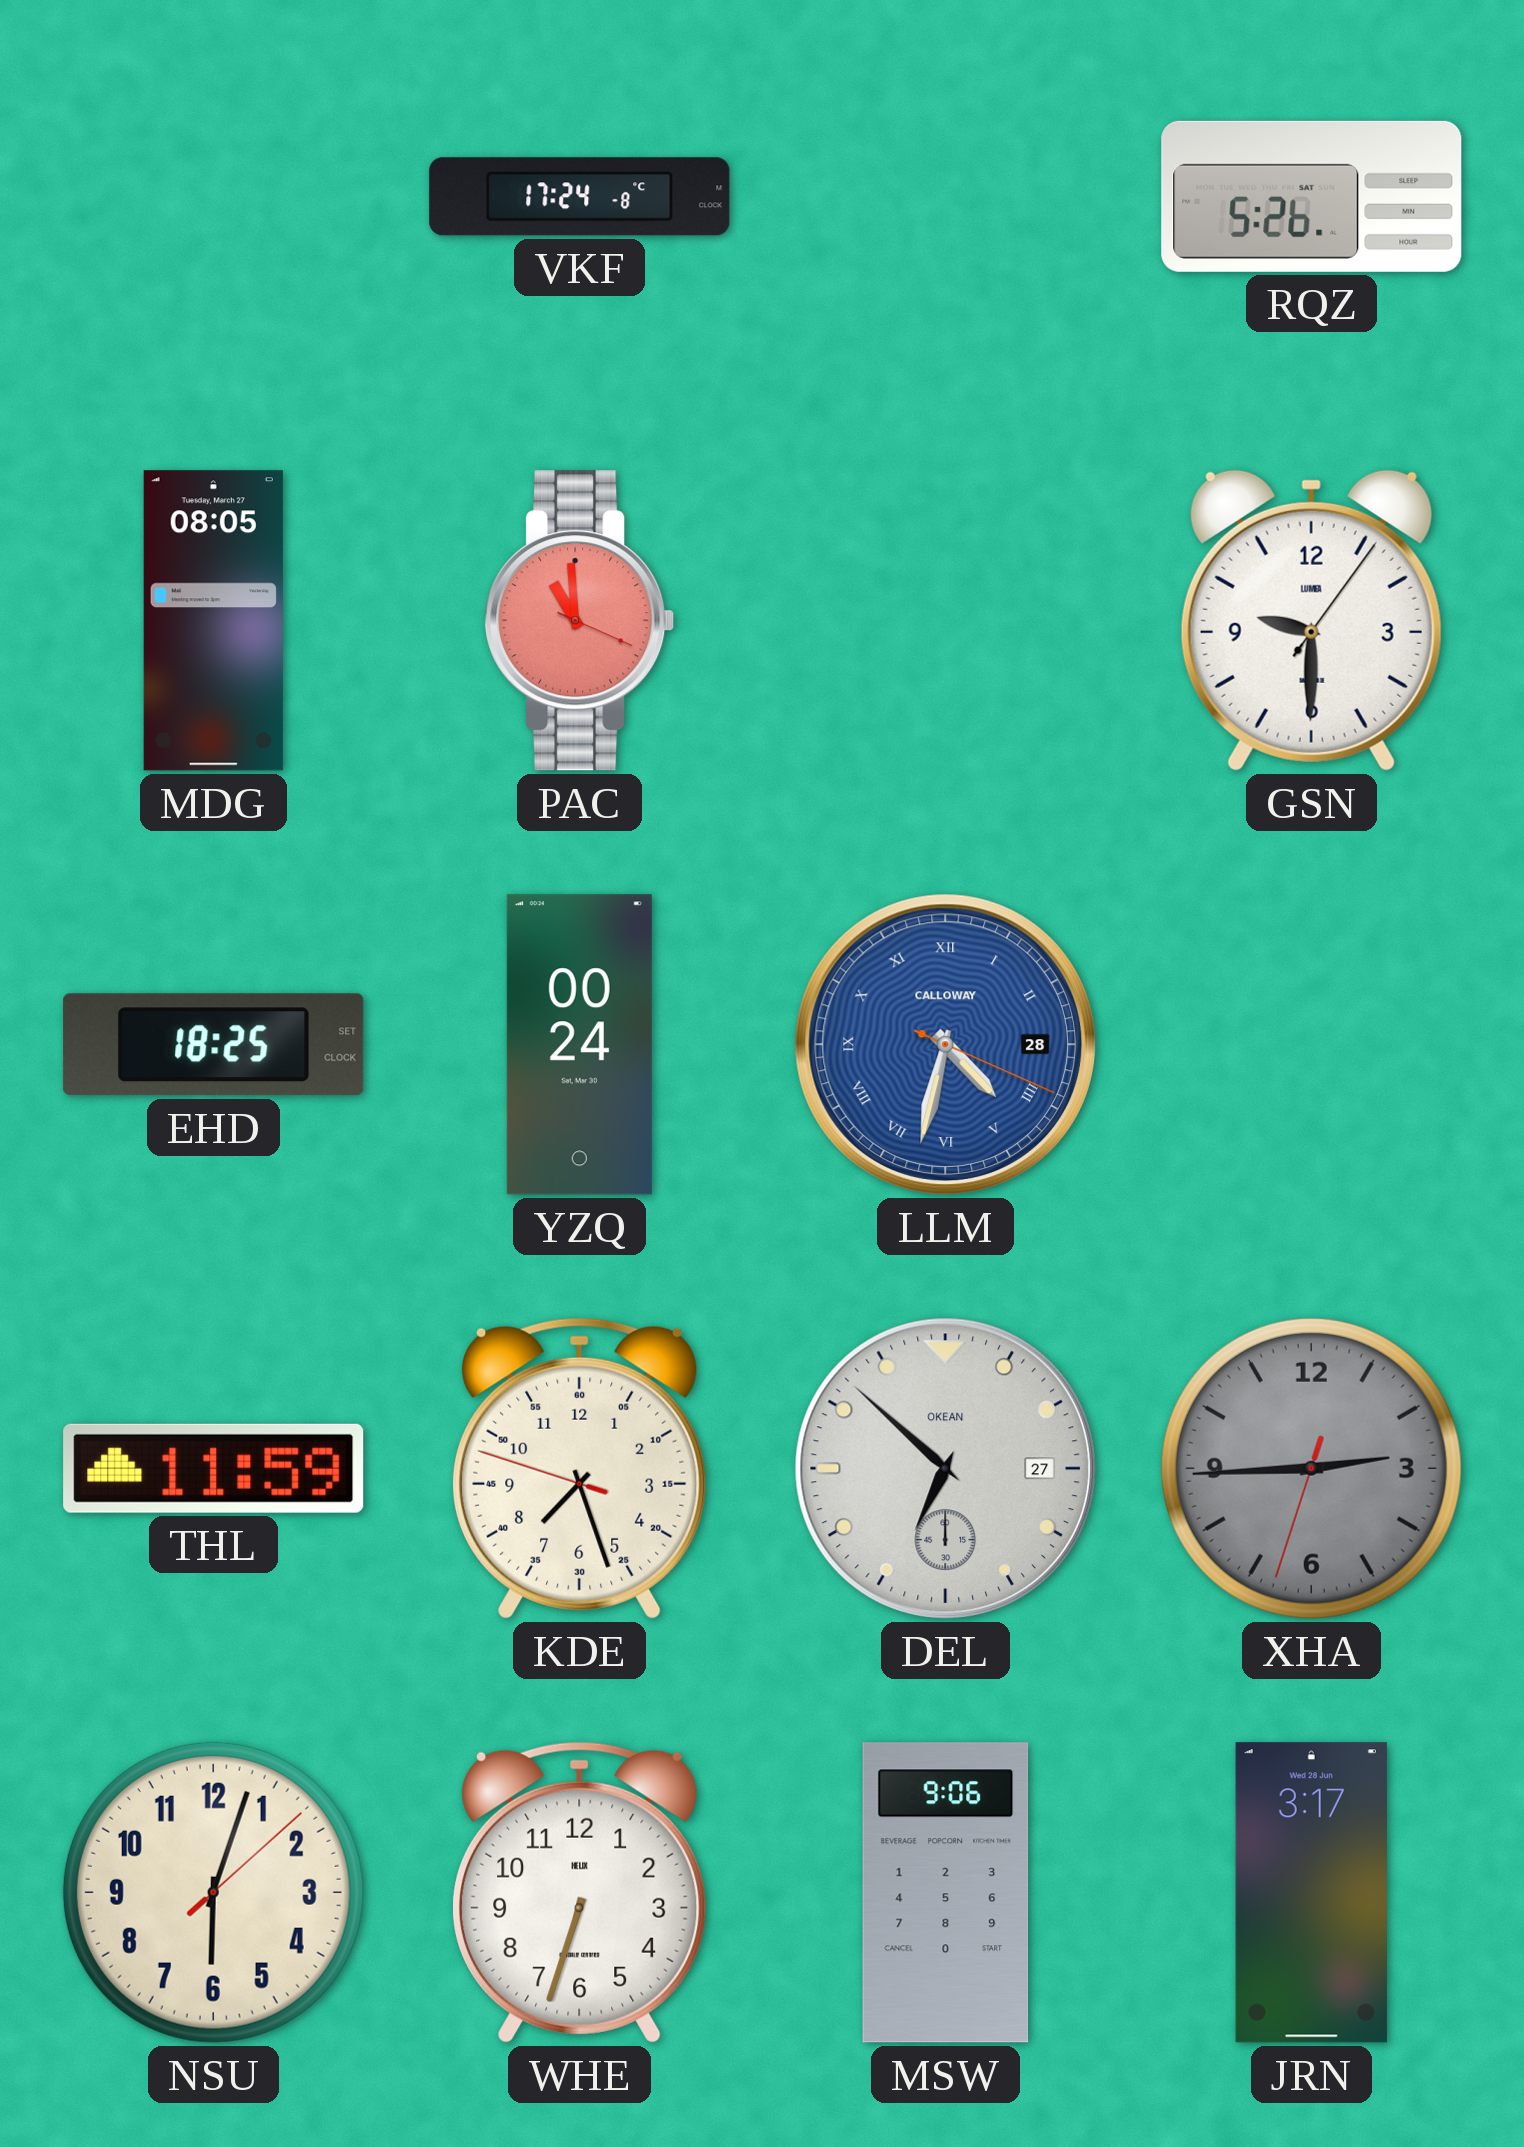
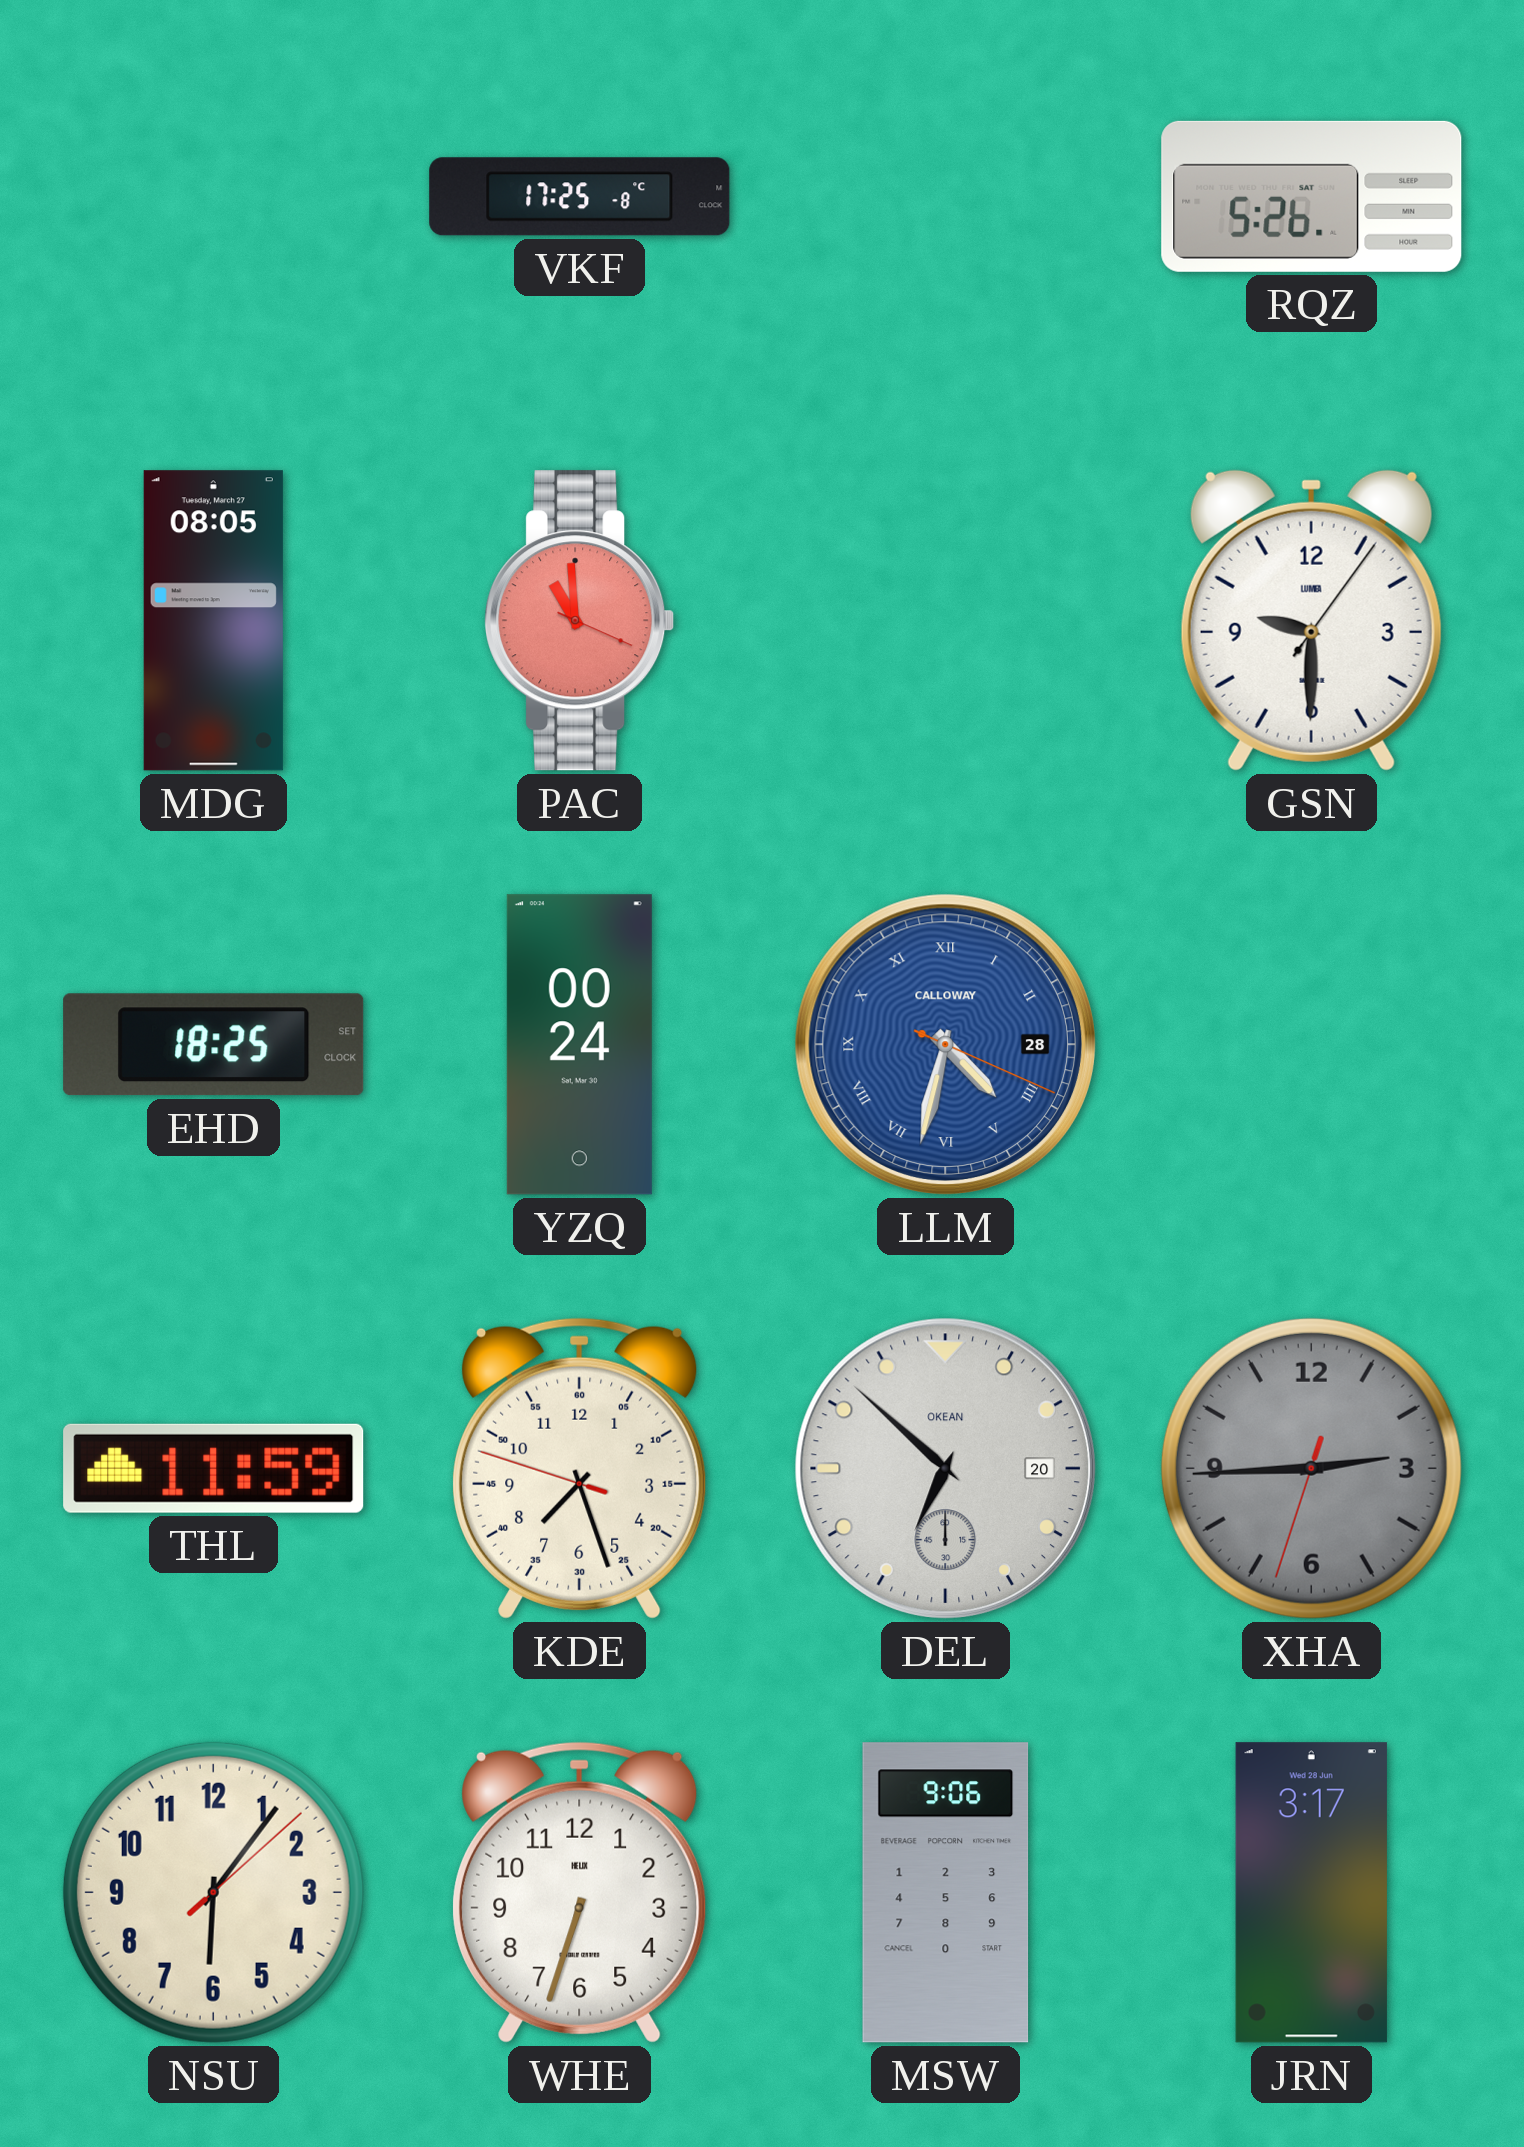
VKF: 17:24 -> 17:25 (580, 197)
DEL date: 27 -> 20 (945, 1468)
NSU: 6:03 -> 6:06 (213, 1892)
